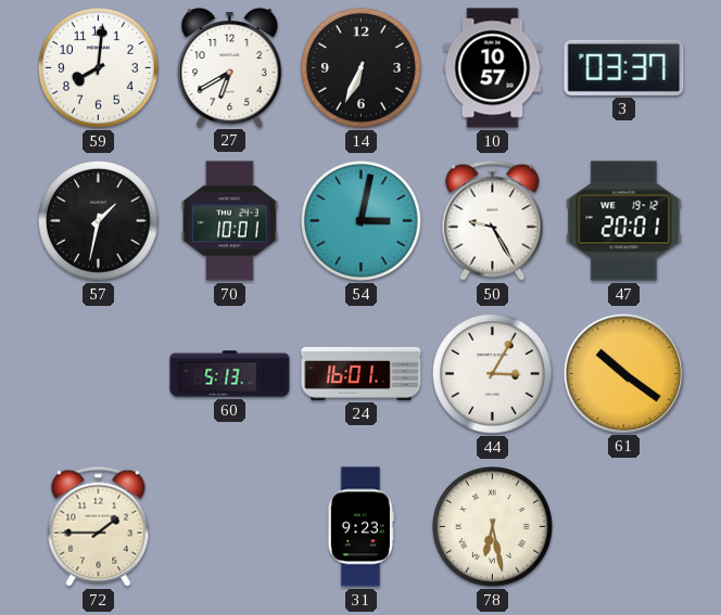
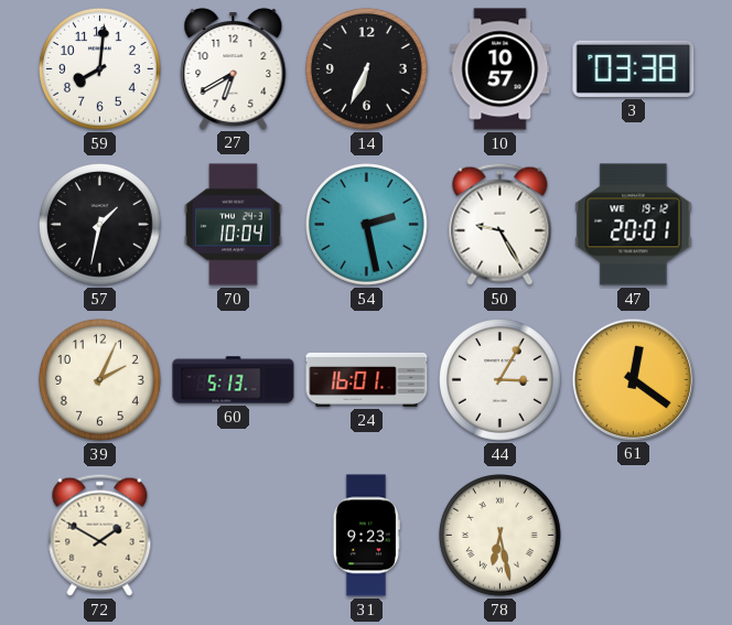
3: 03:37 -> 03:38 (634, 68)
70: 10:01 -> 10:04 (234, 225)
54: 3:02 -> 2:28 (367, 225)
39: none -> 2:04 (100, 380)
61: 10:21 -> 12:21 (633, 379)
72: 1:45 -> 1:50 (100, 535)
